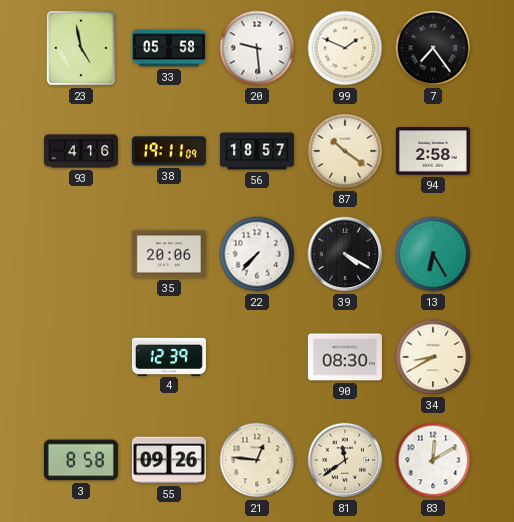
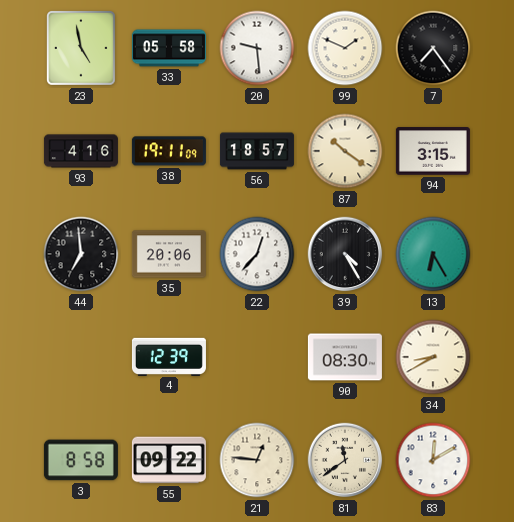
94: 2:58 -> 3:15 (433, 151)
44: none -> 6:59 (81, 254)
22: 7:37 -> 12:37 (257, 254)
39: 4:20 -> 4:25 (345, 254)
55: 09:26 -> 09:22 (169, 460)
